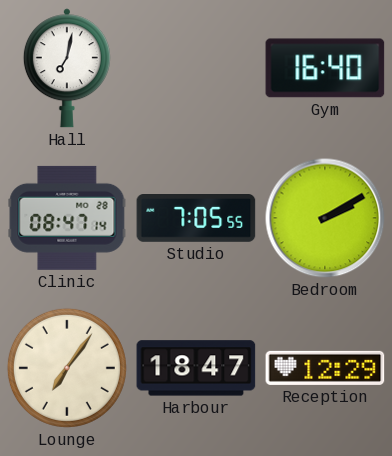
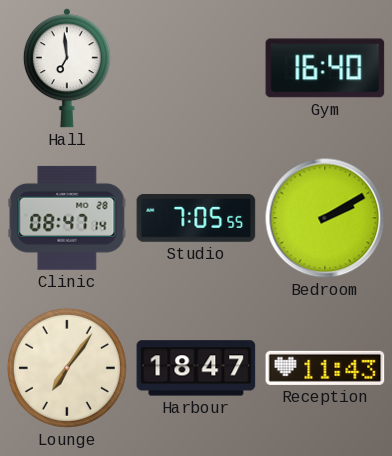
Hall: 7:02 -> 6:59 (67, 68)
Reception: 12:29 -> 11:43 (325, 368)
